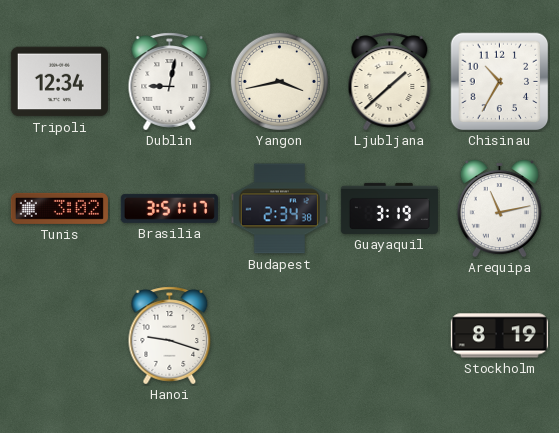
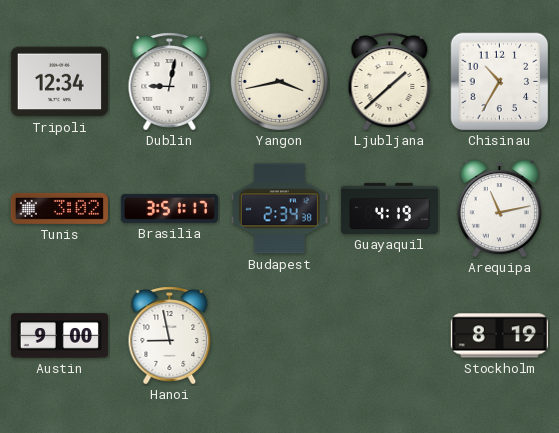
Guayaquil: 3:19 -> 4:19 (389, 208)
Austin: none -> 9:00 (59, 336)
Hanoi: 9:18 -> 8:58 (170, 336)
